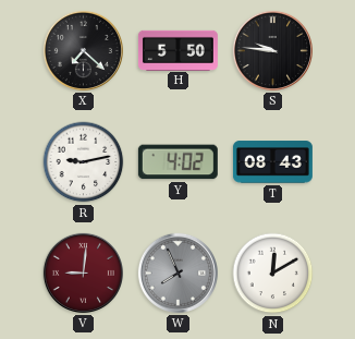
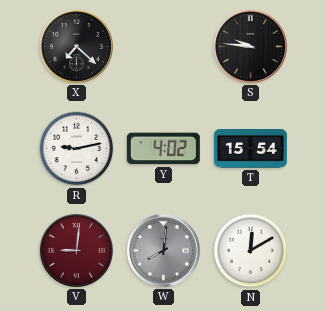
H: 5:50 -> none (177, 50)
T: 08:43 -> 15:54 (250, 149)
W: 7:56 -> 8:01 (163, 250)
